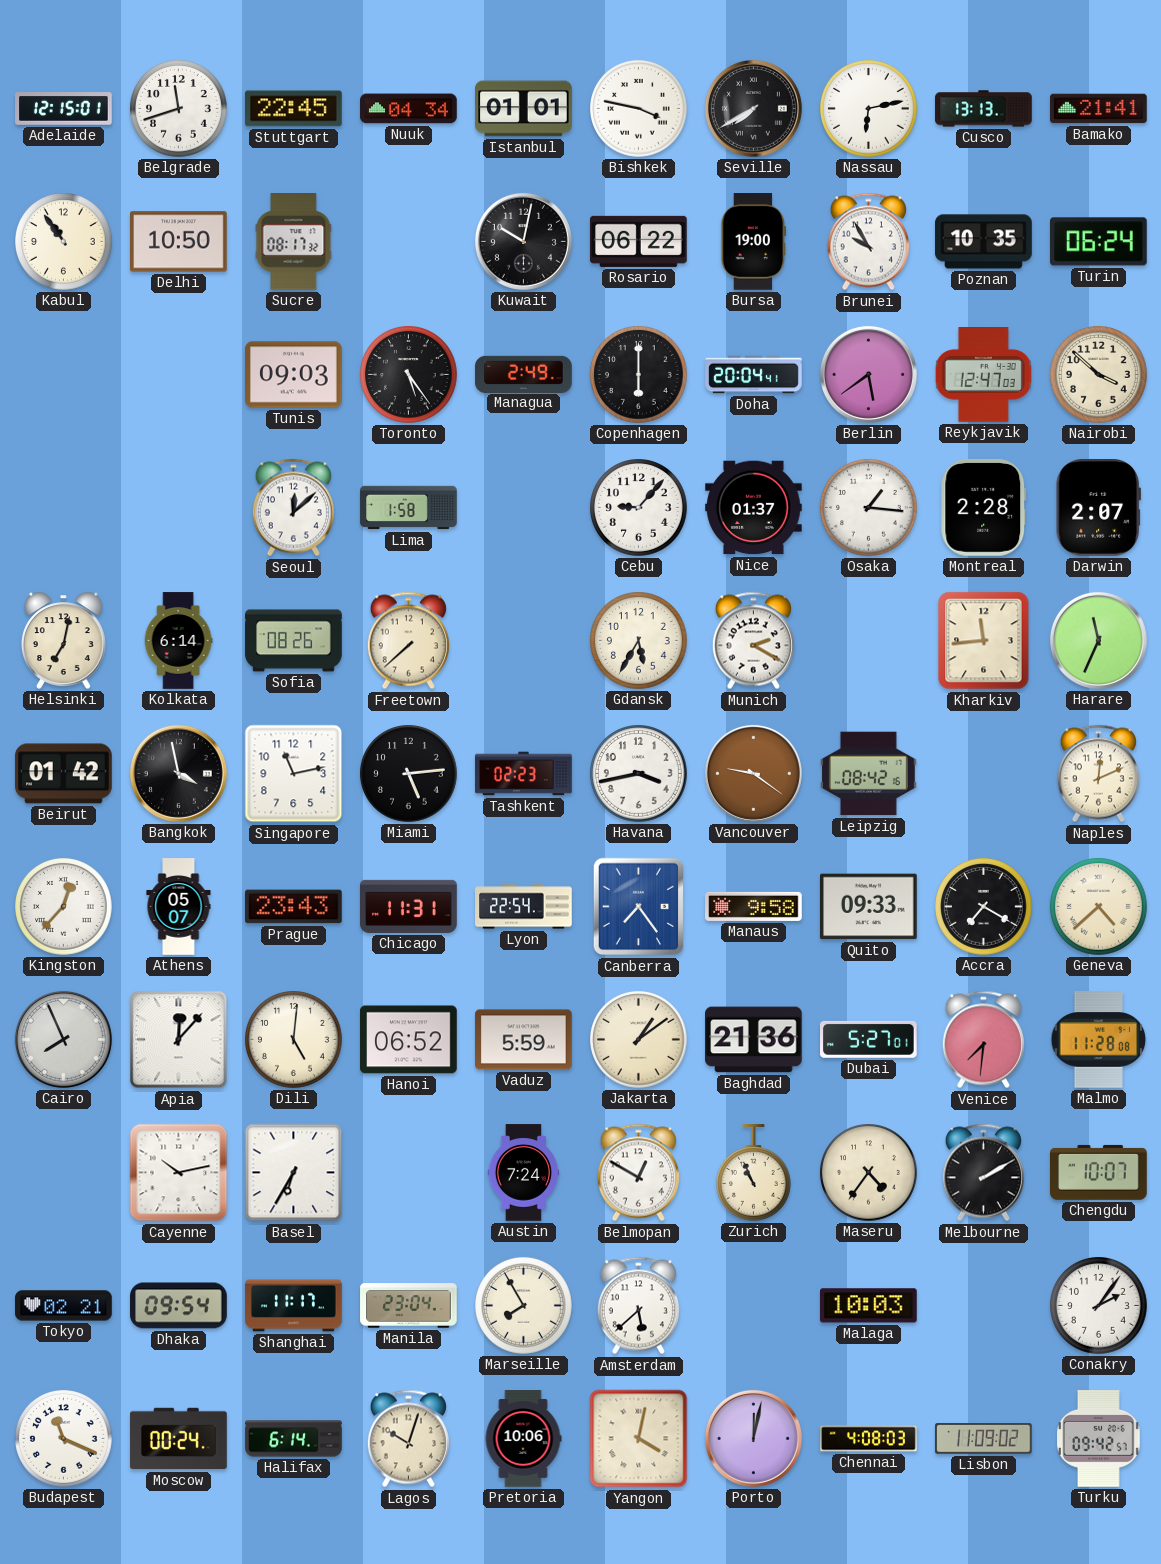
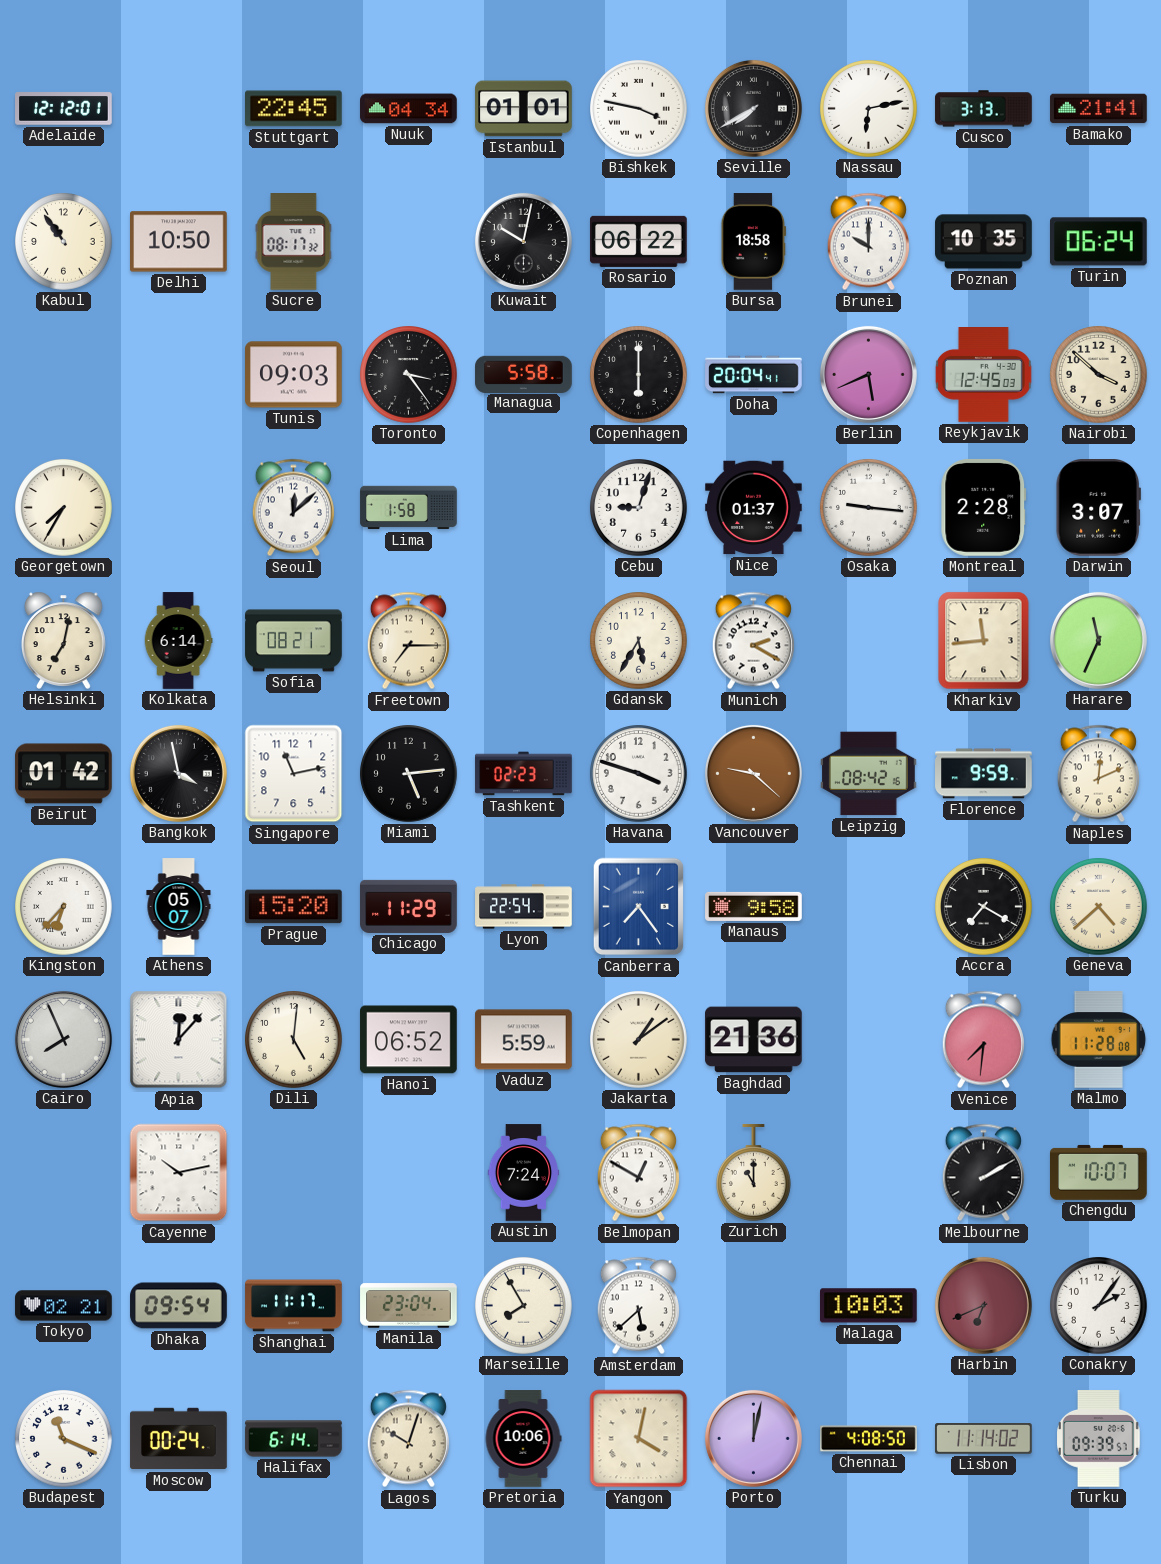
Adelaide: 12:15 -> 12:12 (64, 109)
Belgrade: 11:42 -> none (179, 109)
Cusco: 13:13 -> 3:13 (984, 109)
Bursa: 19:00 -> 18:58 (754, 242)
Brunei: 9:55 -> 10:00 (868, 242)
Toronto: 5:24 -> 3:24 (409, 375)
Managua: 2:49 -> 5:58 (524, 374)
Berlin: 5:39 -> 5:41 (868, 374)
Reykjavik: 12:47 -> 12:45 (983, 375)
Georgetown: none -> 7:35 (64, 508)
Cebu: 9:07 -> 9:03 (639, 508)
Osaka: 1:16 -> 9:16 (869, 508)
Darwin: 2:07 -> 3:07 (1098, 508)
Sofia: 08:26 -> 08:21 (294, 641)
Freetown: 7:38 -> 7:15 (408, 641)
Havana: 3:43 -> 3:48 (639, 774)
Vancouver: 9:21 -> 9:22 (753, 773)
Florence: none -> 9:59 (984, 774)
Kingston: 12:37 -> 6:37 (64, 907)
Prague: 23:43 -> 15:20 (294, 907)
Chicago: 11:31 -> 11:29 (409, 906)
Quito: 09:33 -> none (869, 907)
Dubai: 5:27 -> none (869, 1039)
Basel: 6:35 -> none (294, 1173)
Zurich: 10:56 -> 11:00 (754, 1173)
Maseru: 4:36 -> none (869, 1173)
Harbin: none -> 6:41 (983, 1305)
Chennai: 4:08:03 -> 4:08:50 (869, 1439)
Lisbon: 11:09 -> 11:14 (984, 1439)
Turku: 09:42 -> 09:39 (1099, 1439)
